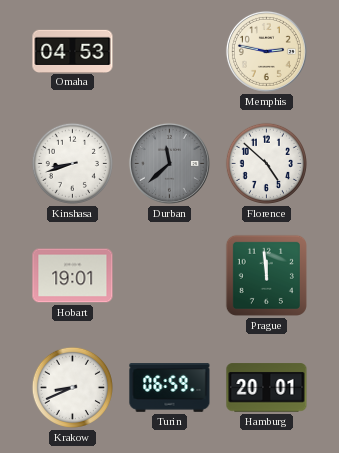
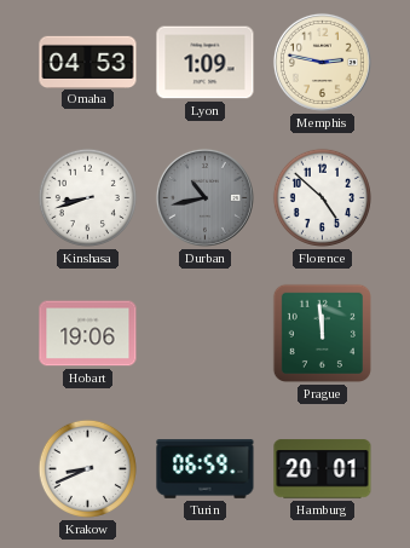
Lyon: none -> 1:09 (206, 63)
Durban: 11:38 -> 10:43 (204, 197)
Hobart: 19:01 -> 19:06 (88, 334)
